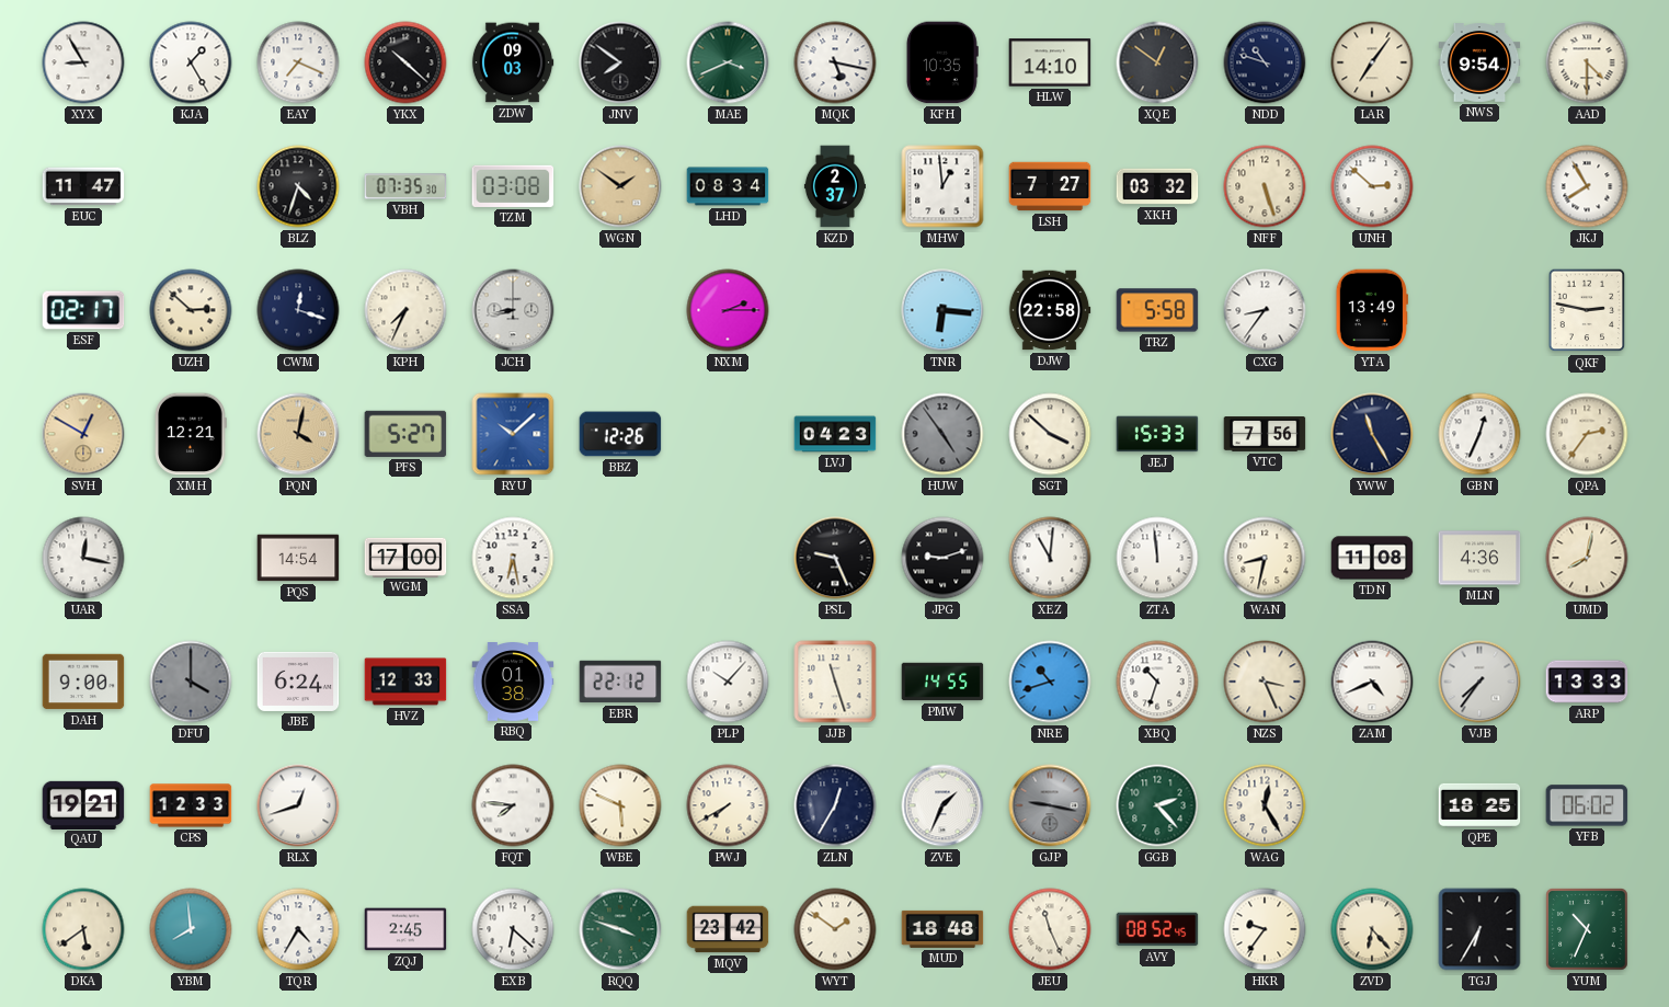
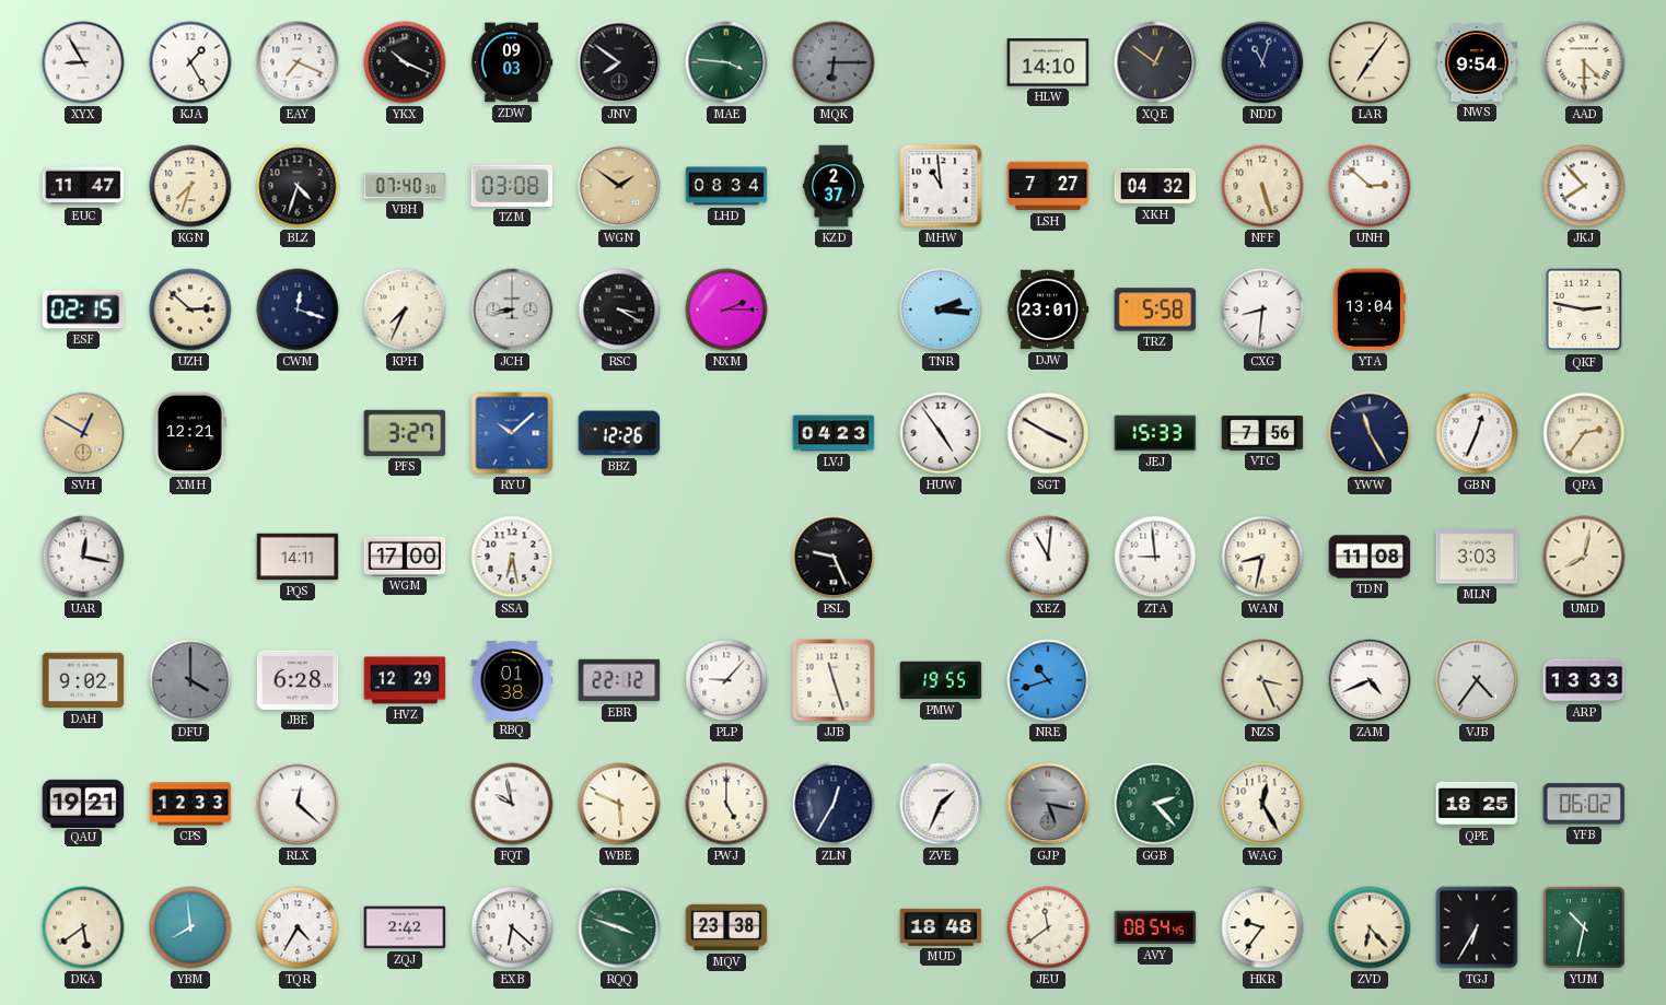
YKX: 10:22 -> 10:19 (405, 62)
MAE: 3:41 -> 3:46 (726, 62)
MQK: 5:17 -> 6:15 (834, 62)
MQK dial: white -> grey (834, 62)
KFH: 10:35 -> none (942, 62)
NDD: 10:48 -> 11:03 (1262, 62)
KGN: none -> 7:33 (190, 186)
VBH: 07:35 -> 07:40 (405, 186)
MHW: 12:59 -> 10:59 (941, 186)
XKH: 03:32 -> 04:32 (1155, 186)
JKJ: 7:55 -> 7:53 (1584, 186)
ESF: 02:17 -> 02:15 (83, 309)
RSC: none -> 3:20 (619, 309)
TNR: 6:16 -> 2:16 (941, 309)
DJW: 22:58 -> 23:01 (1048, 309)
CXG: 8:36 -> 8:31 (1262, 309)
YTA: 13:49 -> 13:04 (1370, 309)
PQN: 4:02 -> none (298, 434)
PFS: 5:27 -> 3:27 (405, 433)
HUW dial: grey -> white (941, 433)
SGT: 3:52 -> 3:50 (1048, 433)
PQS: 14:54 -> 14:11 (298, 557)
JPG: 9:12 -> none (942, 558)
ZTA: 11:59 -> 8:59 (1155, 557)
MLN: 4:36 -> 3:03 (1477, 557)
DAH: 9:00 -> 9:02 (83, 680)
JBE: 6:24 -> 6:28 (298, 680)
HVZ: 12:33 -> 12:29 (405, 680)
PLP: 10:07 -> 9:07 (726, 680)
PMW: 14:55 -> 19:55 (941, 680)
XBQ: 10:33 -> none (1157, 682)
VJB: 7:36 -> 4:36 (1477, 680)
RLX: 12:42 -> 12:22 (298, 804)
FQT: 7:46 -> 9:58 (512, 804)
PWJ: 7:40 -> 5:00 (726, 804)
GJP: 9:17 -> 5:17 (1048, 804)
ZQJ: 2:45 -> 2:42 (405, 927)
MQV: 23:42 -> 23:38 (726, 927)
WYT: 1:51 -> none (835, 929)
JEU: 11:26 -> 11:39 (1048, 927)
AVY: 08:52 -> 08:54 (1155, 927)
YUM: 10:34 -> 10:32 (1585, 928)
